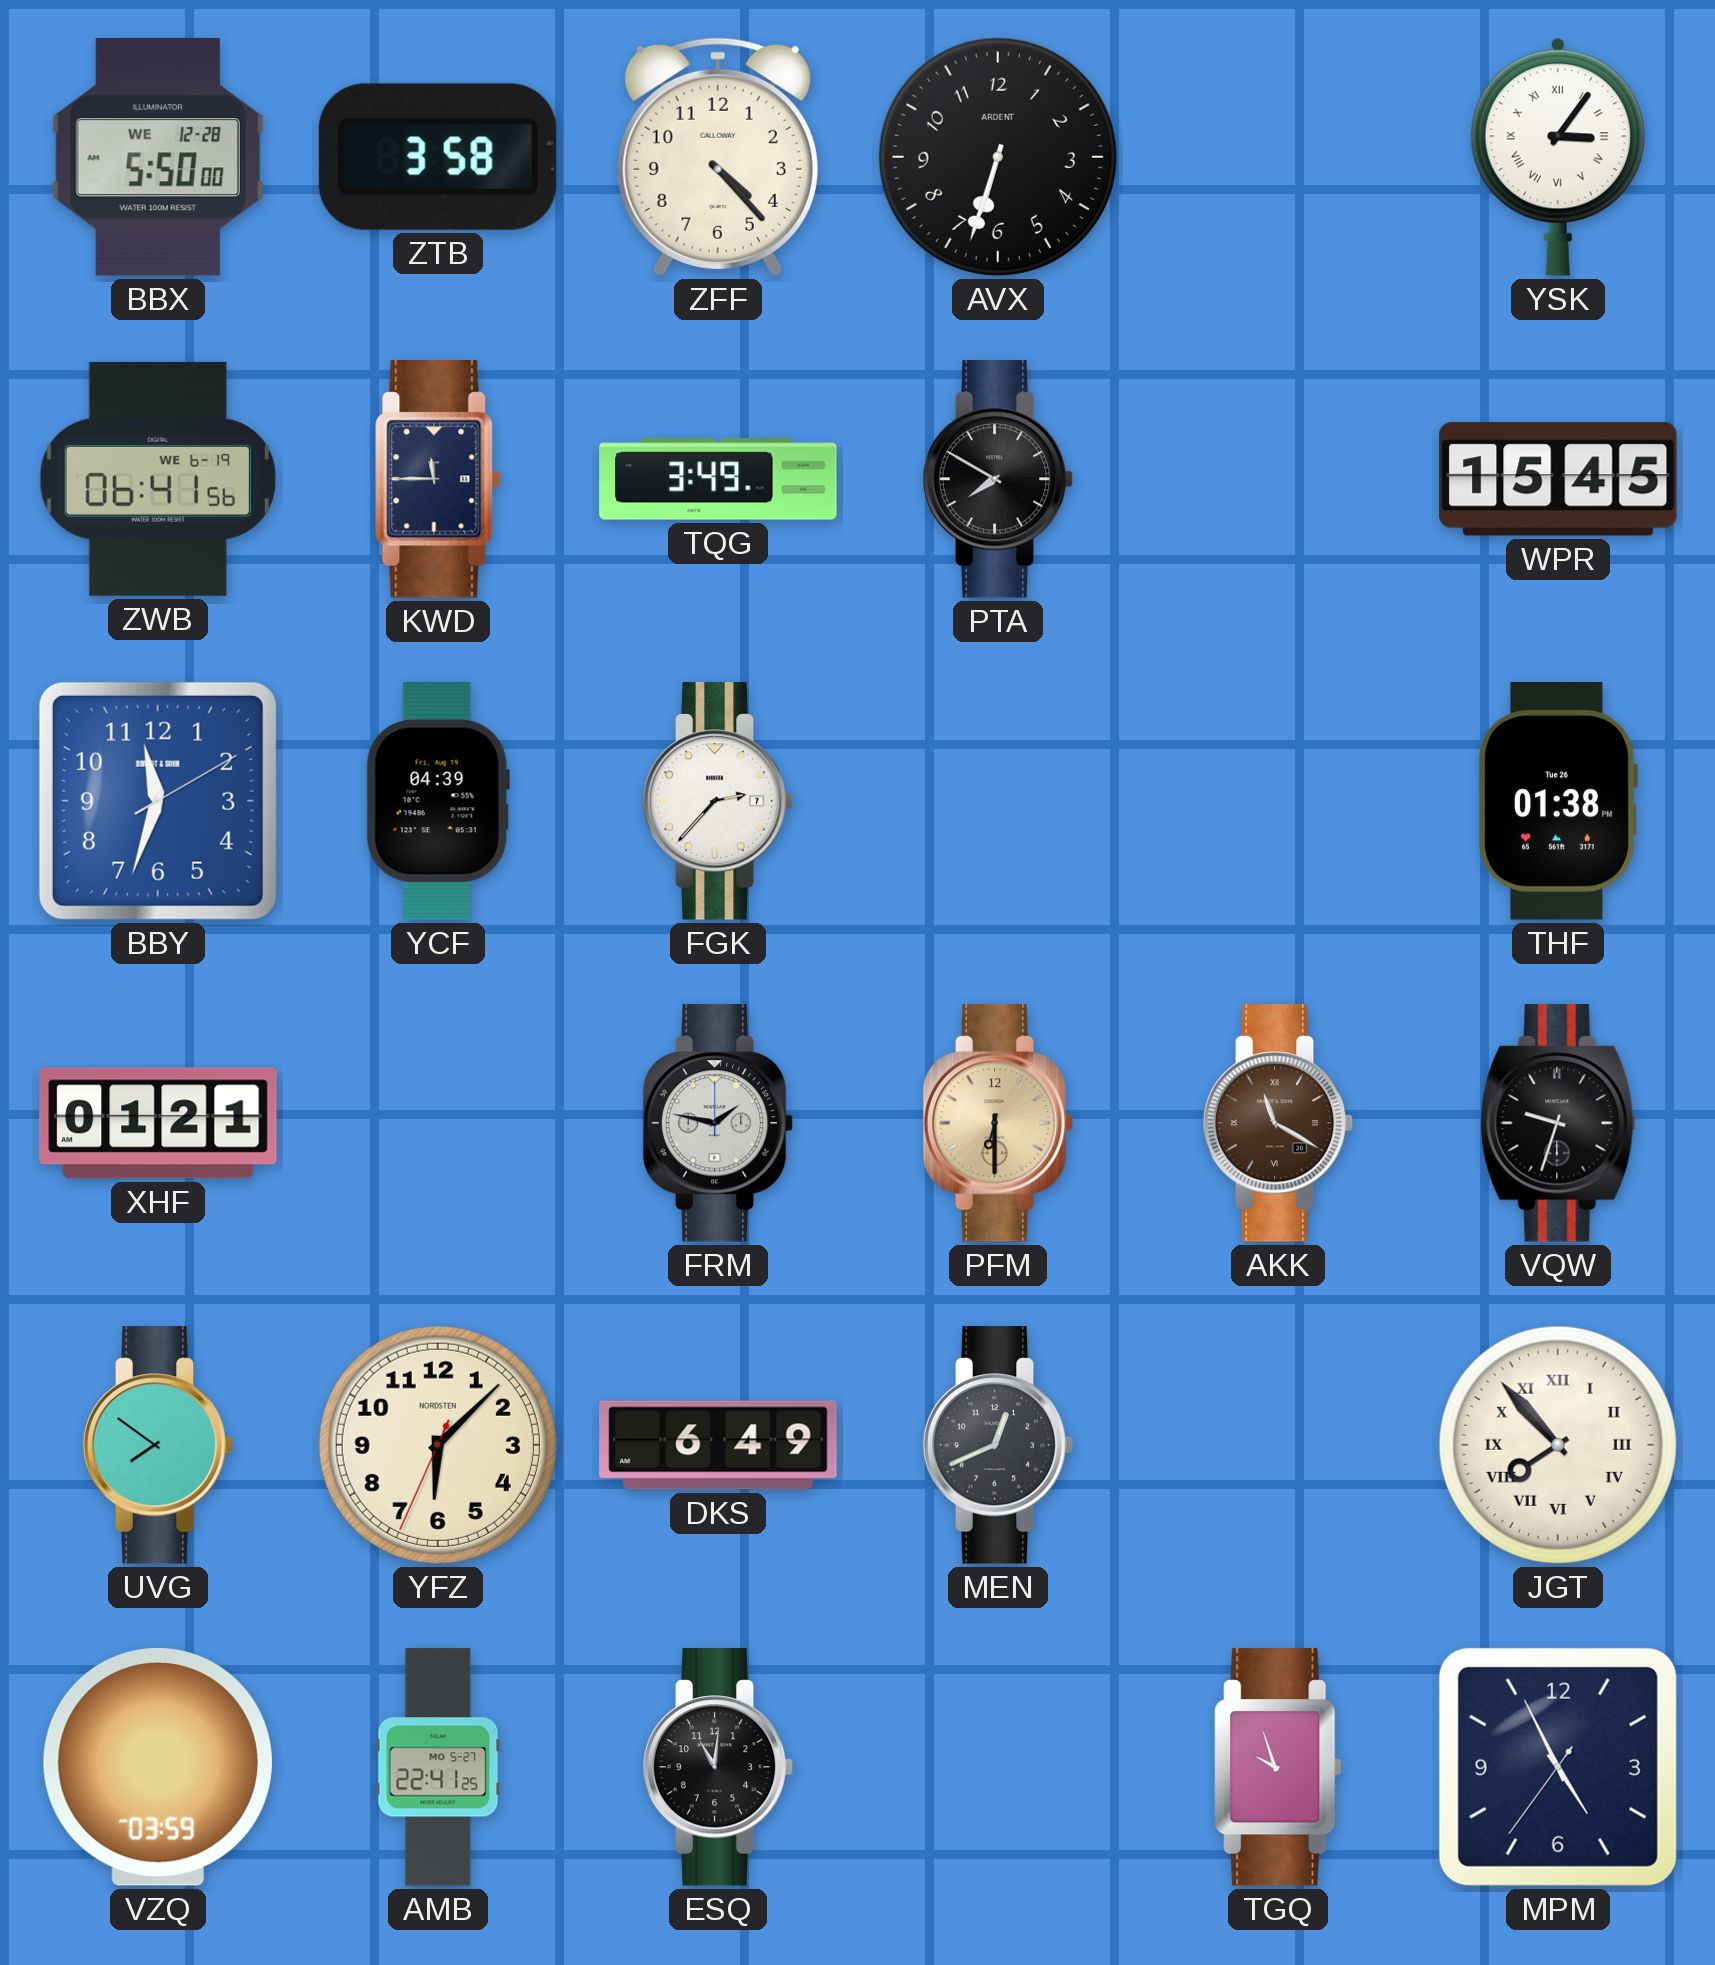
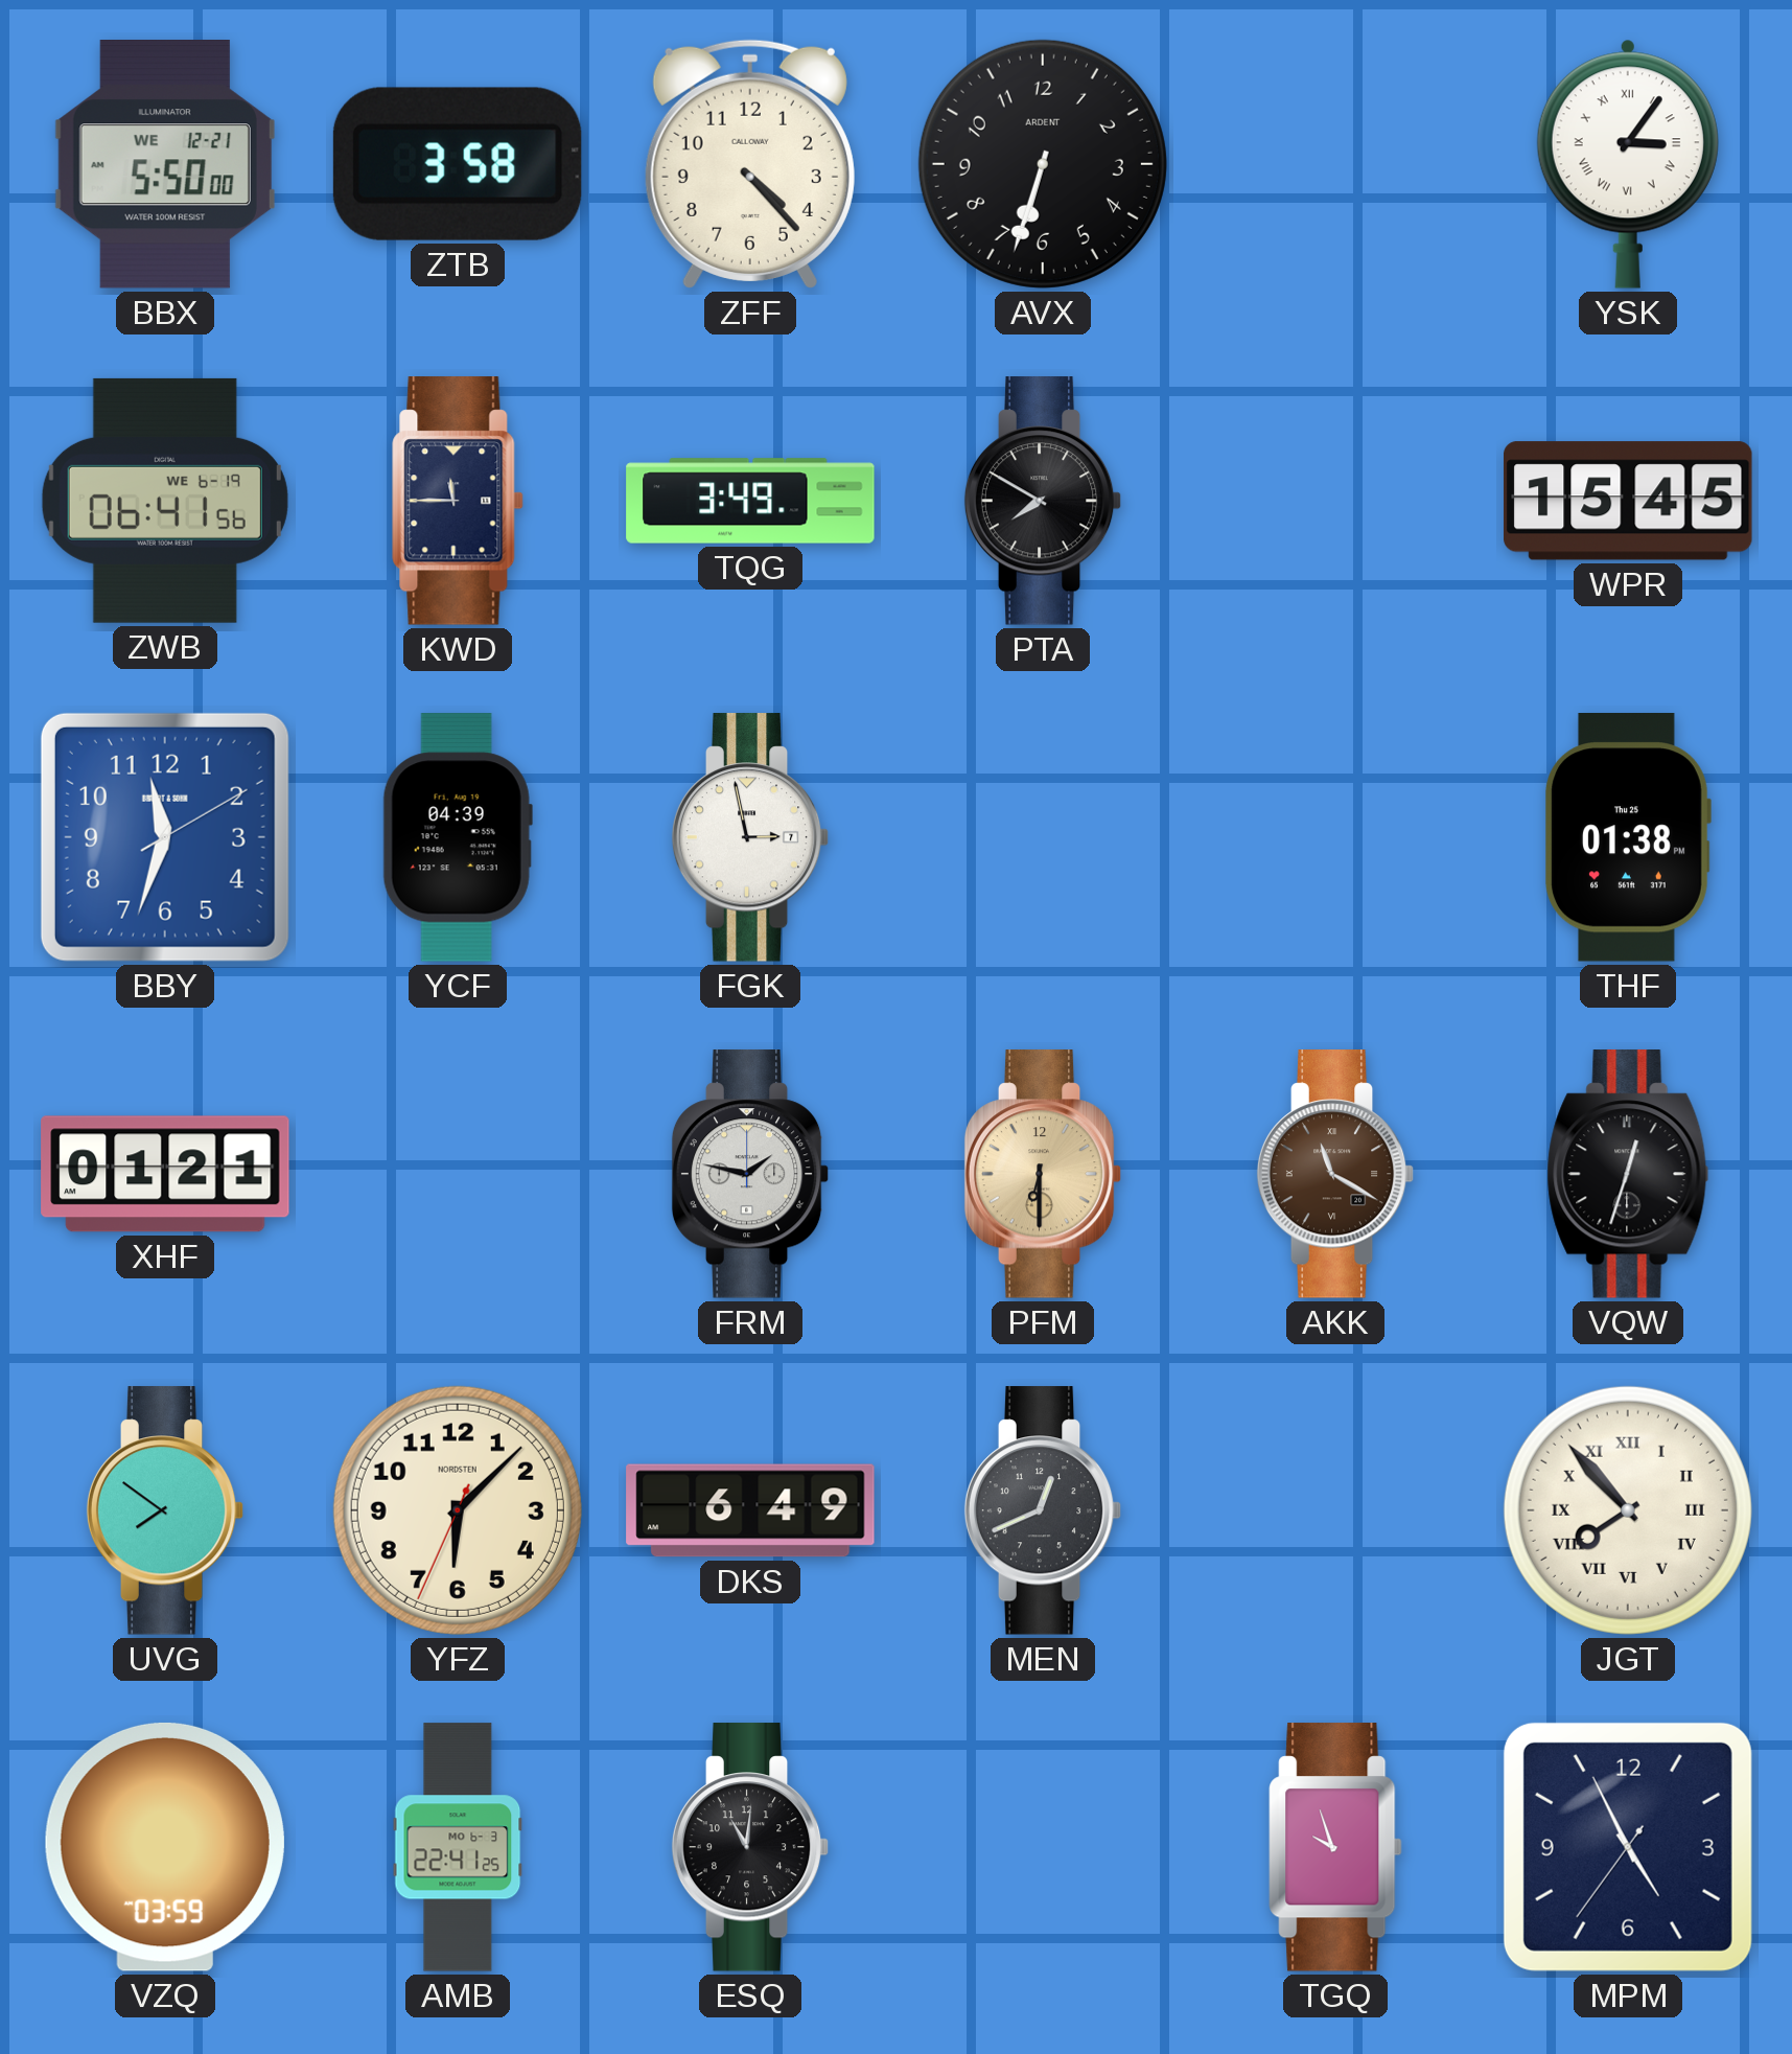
BBX date: WE 12-28 -> WE 12-21 (165, 165)
FGK: 2:37 -> 2:58 (750, 837)
THF date: Tue 26 -> Thu 25 (1628, 838)
VQW: 9:33 -> 12:33 (1628, 1174)
AMB date: MO 5-27 -> MO 6-3 (458, 1847)
